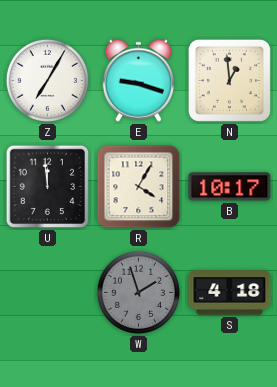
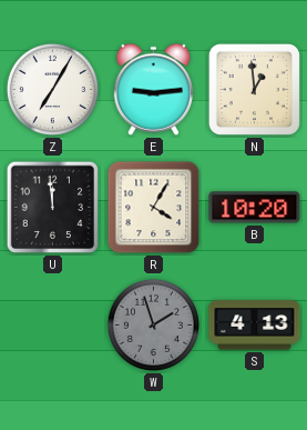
E: 9:18 -> 9:14 (154, 89)
B: 10:17 -> 10:20 (255, 208)
S: 4:18 -> 4:13 (255, 326)
